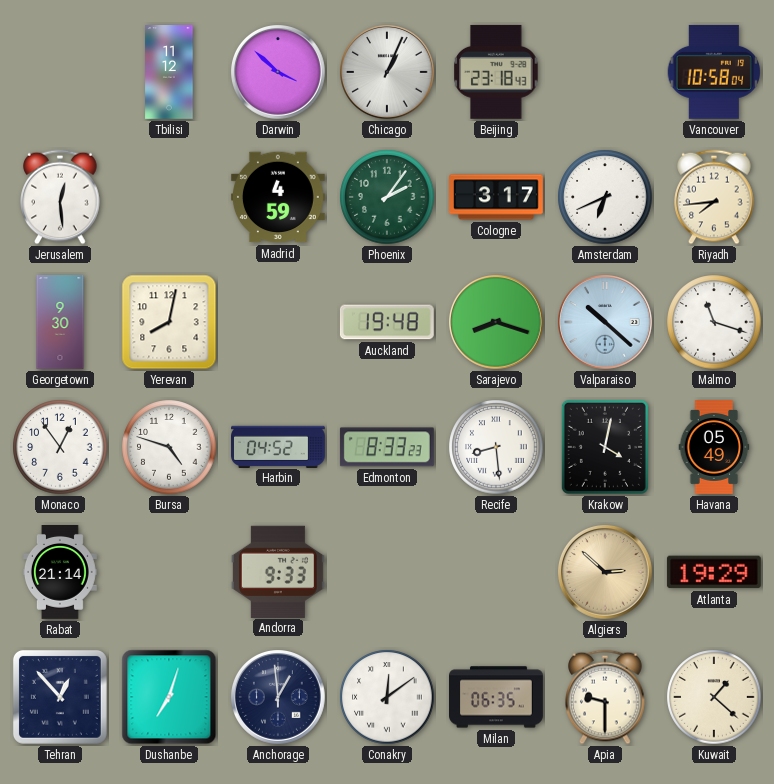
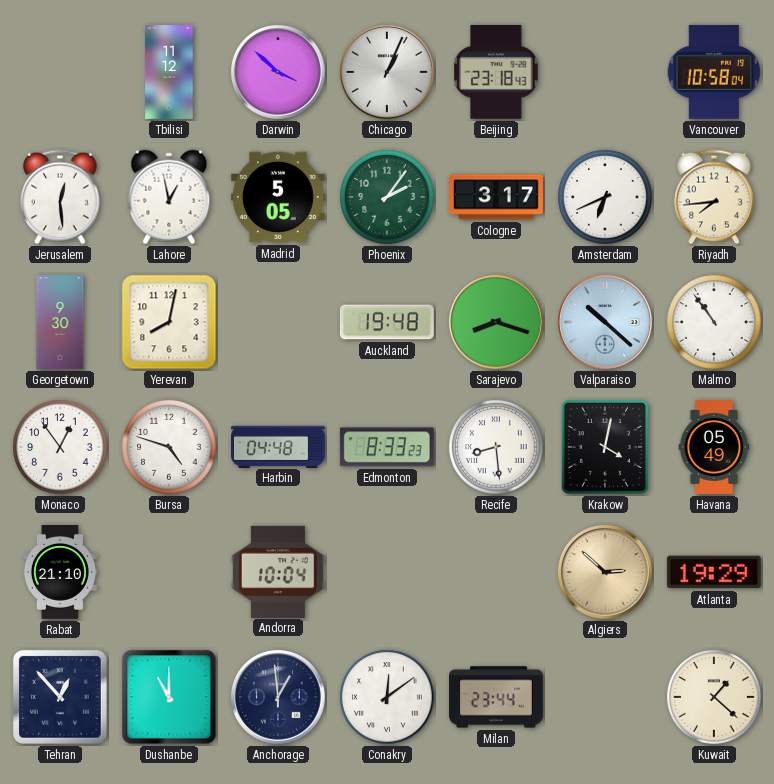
Lahore: none -> 12:58 (169, 197)
Madrid: 4:59 -> 5:05 (278, 197)
Malmo: 11:18 -> 10:54 (714, 322)
Harbin: 04:52 -> 04:48 (279, 446)
Rabat: 21:14 -> 21:10 (60, 573)
Andorra: 9:33 -> 10:04 (278, 571)
Dushanbe: 7:03 -> 11:00 (169, 697)
Milan: 06:35 -> 23:44 (497, 697)
Apia: 9:30 -> none (605, 697)
